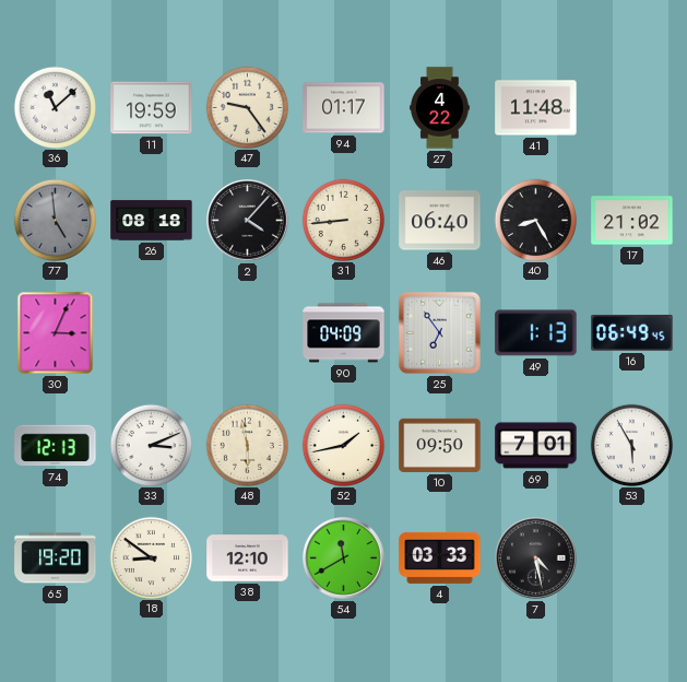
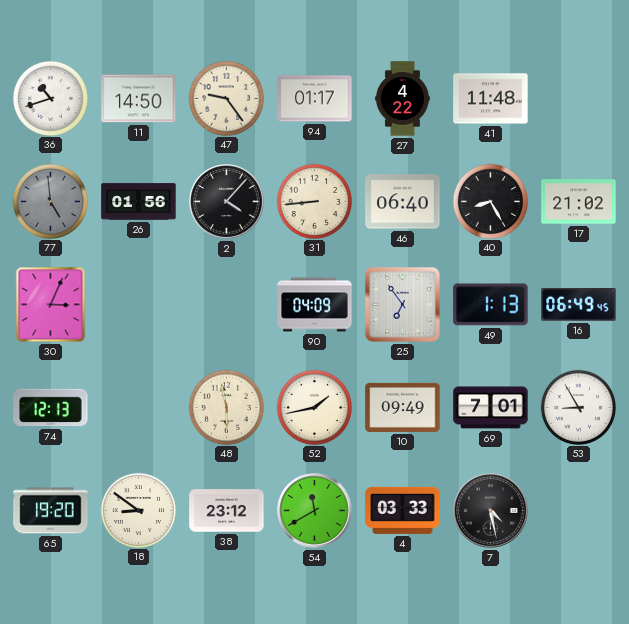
36: 11:08 -> 10:42 (50, 98)
11: 19:59 -> 14:50 (139, 99)
26: 08:18 -> 01:56 (139, 202)
33: 3:11 -> none (151, 445)
10: 09:50 -> 09:49 (403, 407)
53: 5:55 -> 8:55 (578, 407)
38: 12:10 -> 23:12 (227, 511)
